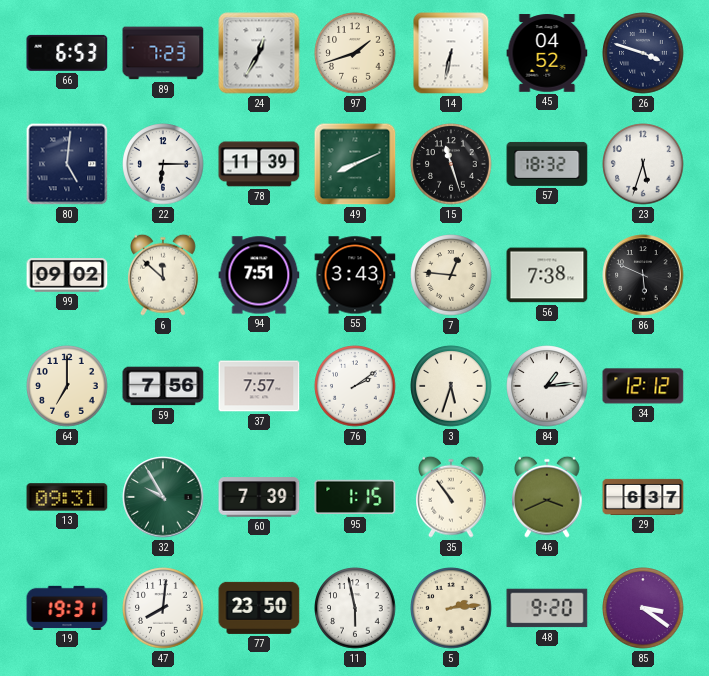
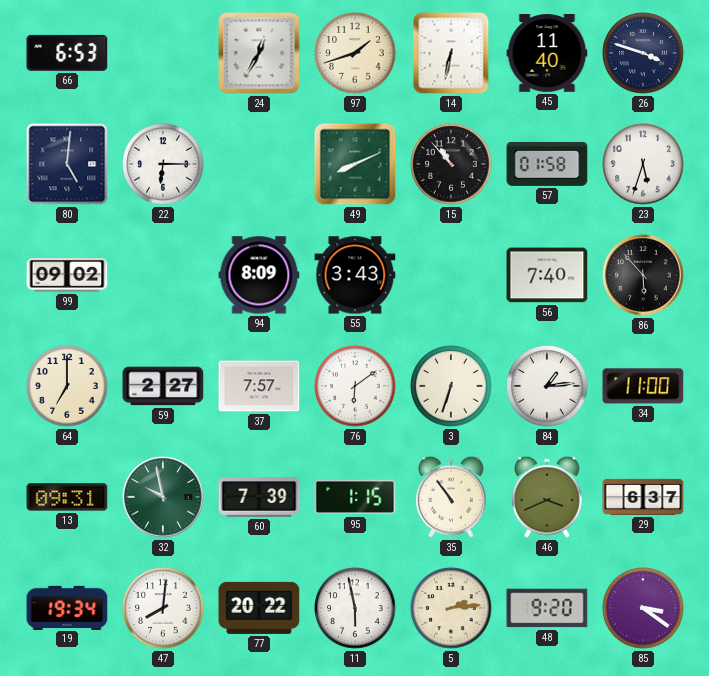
89: 7:23 -> none (163, 53)
45: 04:52 -> 11:40 (547, 53)
78: 11:39 -> none (259, 164)
15: 11:27 -> 10:53 (451, 164)
57: 18:32 -> 01:58 (547, 164)
6: 11:52 -> none (164, 275)
94: 7:51 -> 8:09 (259, 275)
7: 12:46 -> none (451, 275)
56: 7:38 -> 7:40 (547, 275)
86: 5:49 -> 5:53 (643, 275)
59: 7:56 -> 2:27 (163, 386)
76: 2:09 -> 6:09 (355, 386)
3: 5:33 -> 6:33 (451, 386)
34: 12:12 -> 11:00 (643, 386)
32: 9:55 -> 9:58 (163, 497)
19: 19:31 -> 19:34 (67, 607)
77: 23:50 -> 20:22 (259, 608)
